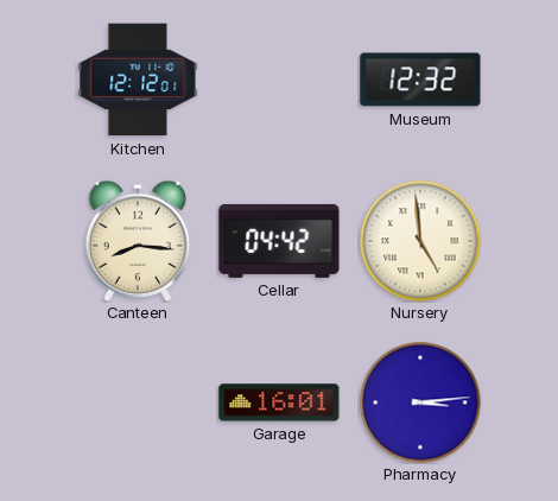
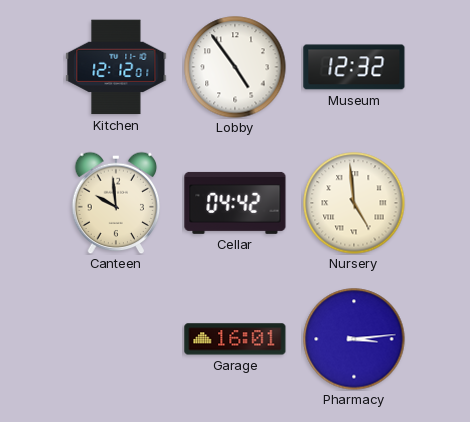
Lobby: none -> 4:54 (235, 67)
Canteen: 8:16 -> 9:59 (116, 203)
